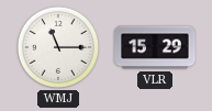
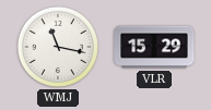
WMJ: 11:15 -> 11:17 (58, 47)
